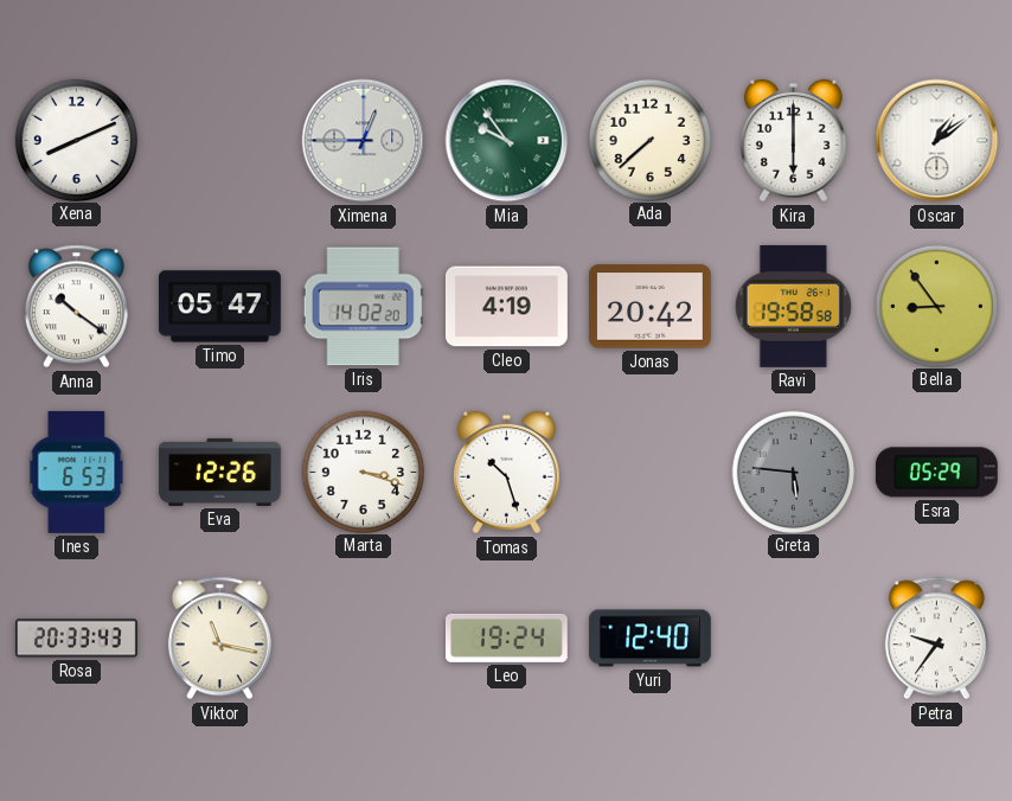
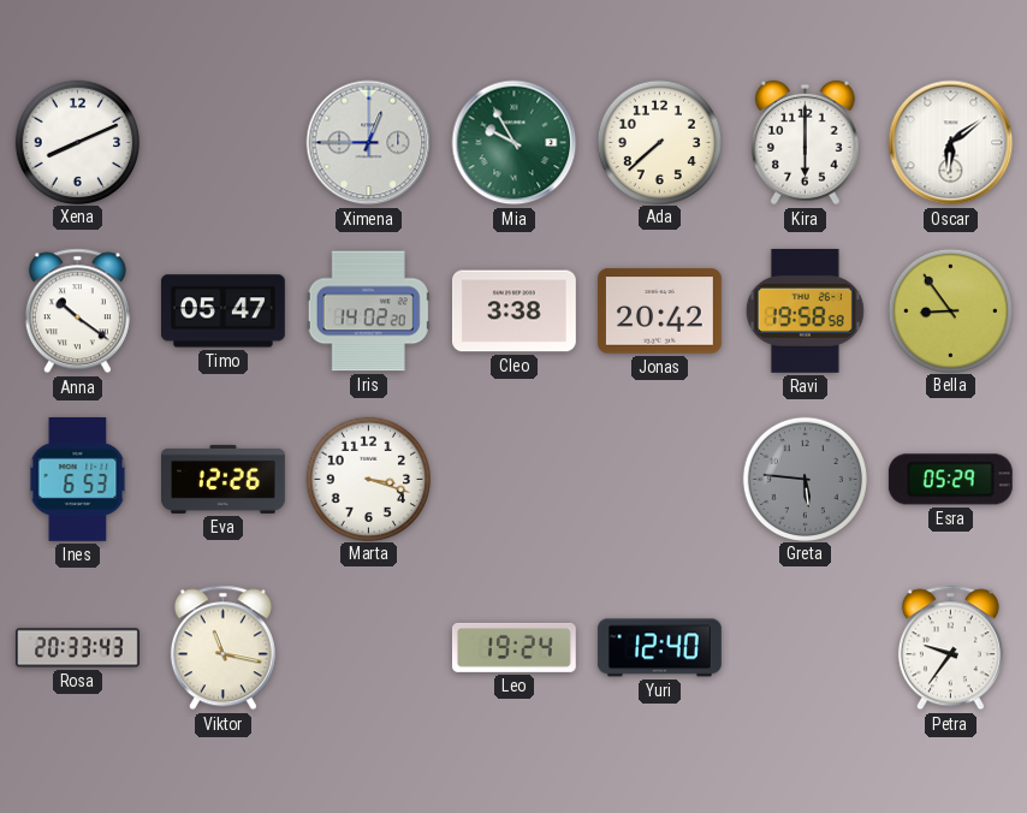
Mia: 9:54 -> 9:55 (515, 143)
Oscar: 1:09 -> 6:09 (951, 143)
Cleo: 4:19 -> 3:38 (513, 311)
Tomas: 10:27 -> none (507, 473)
